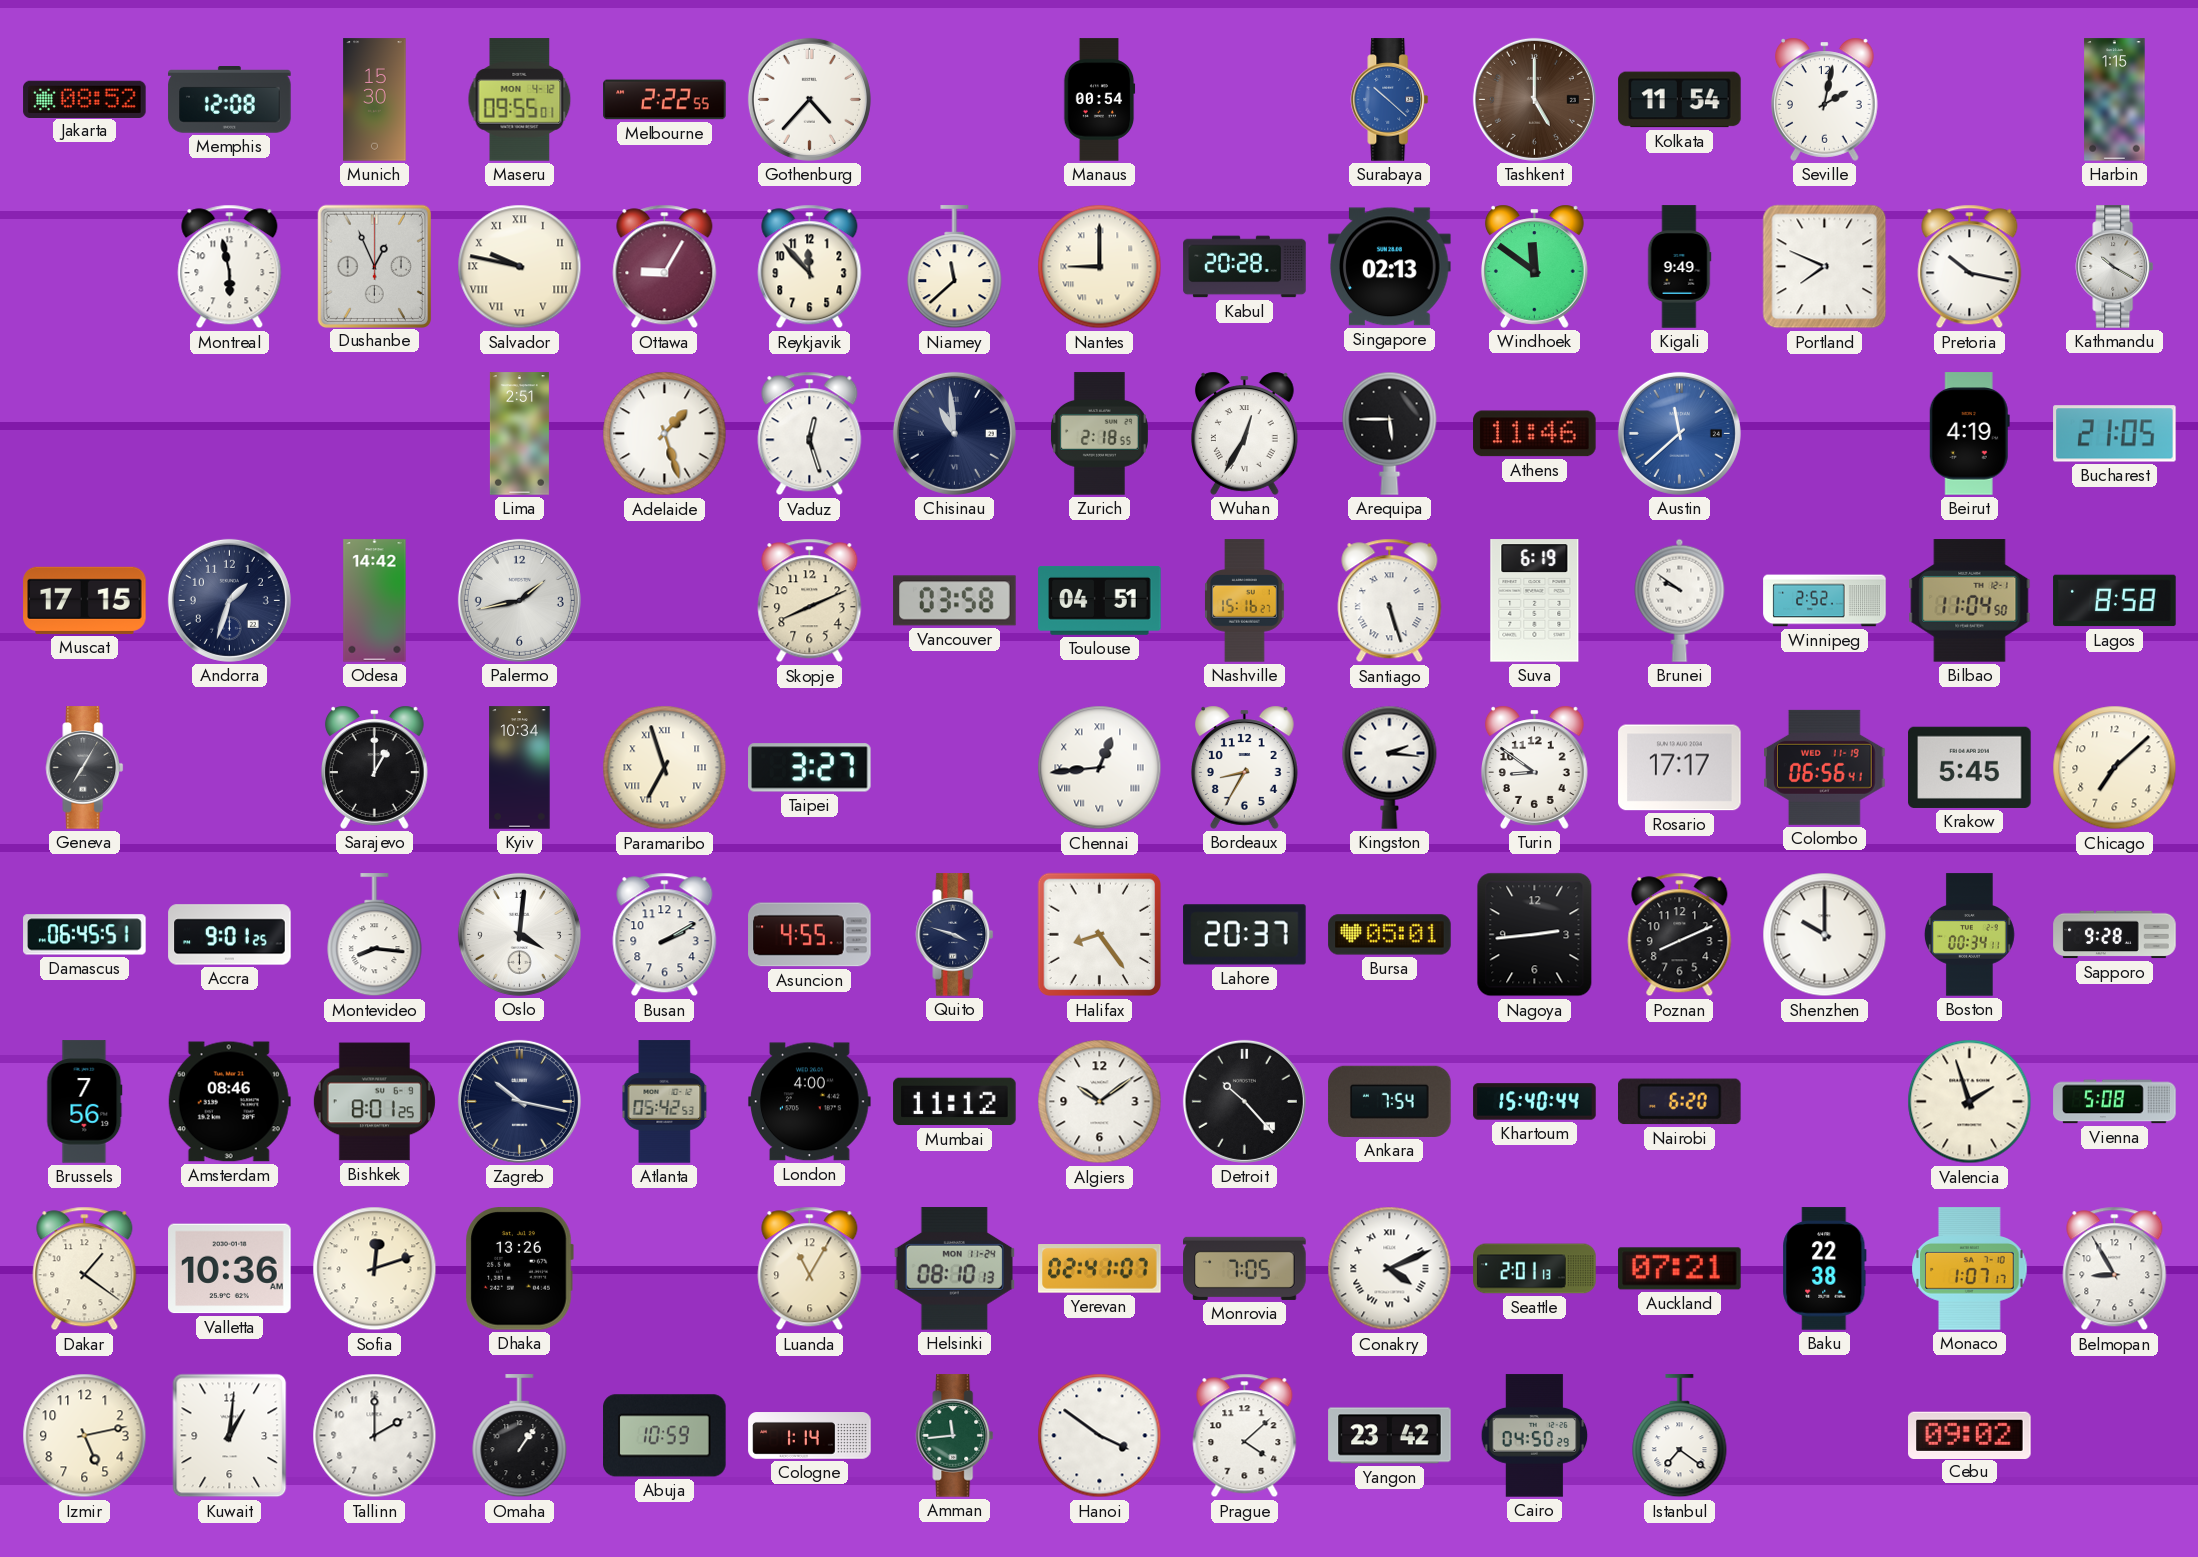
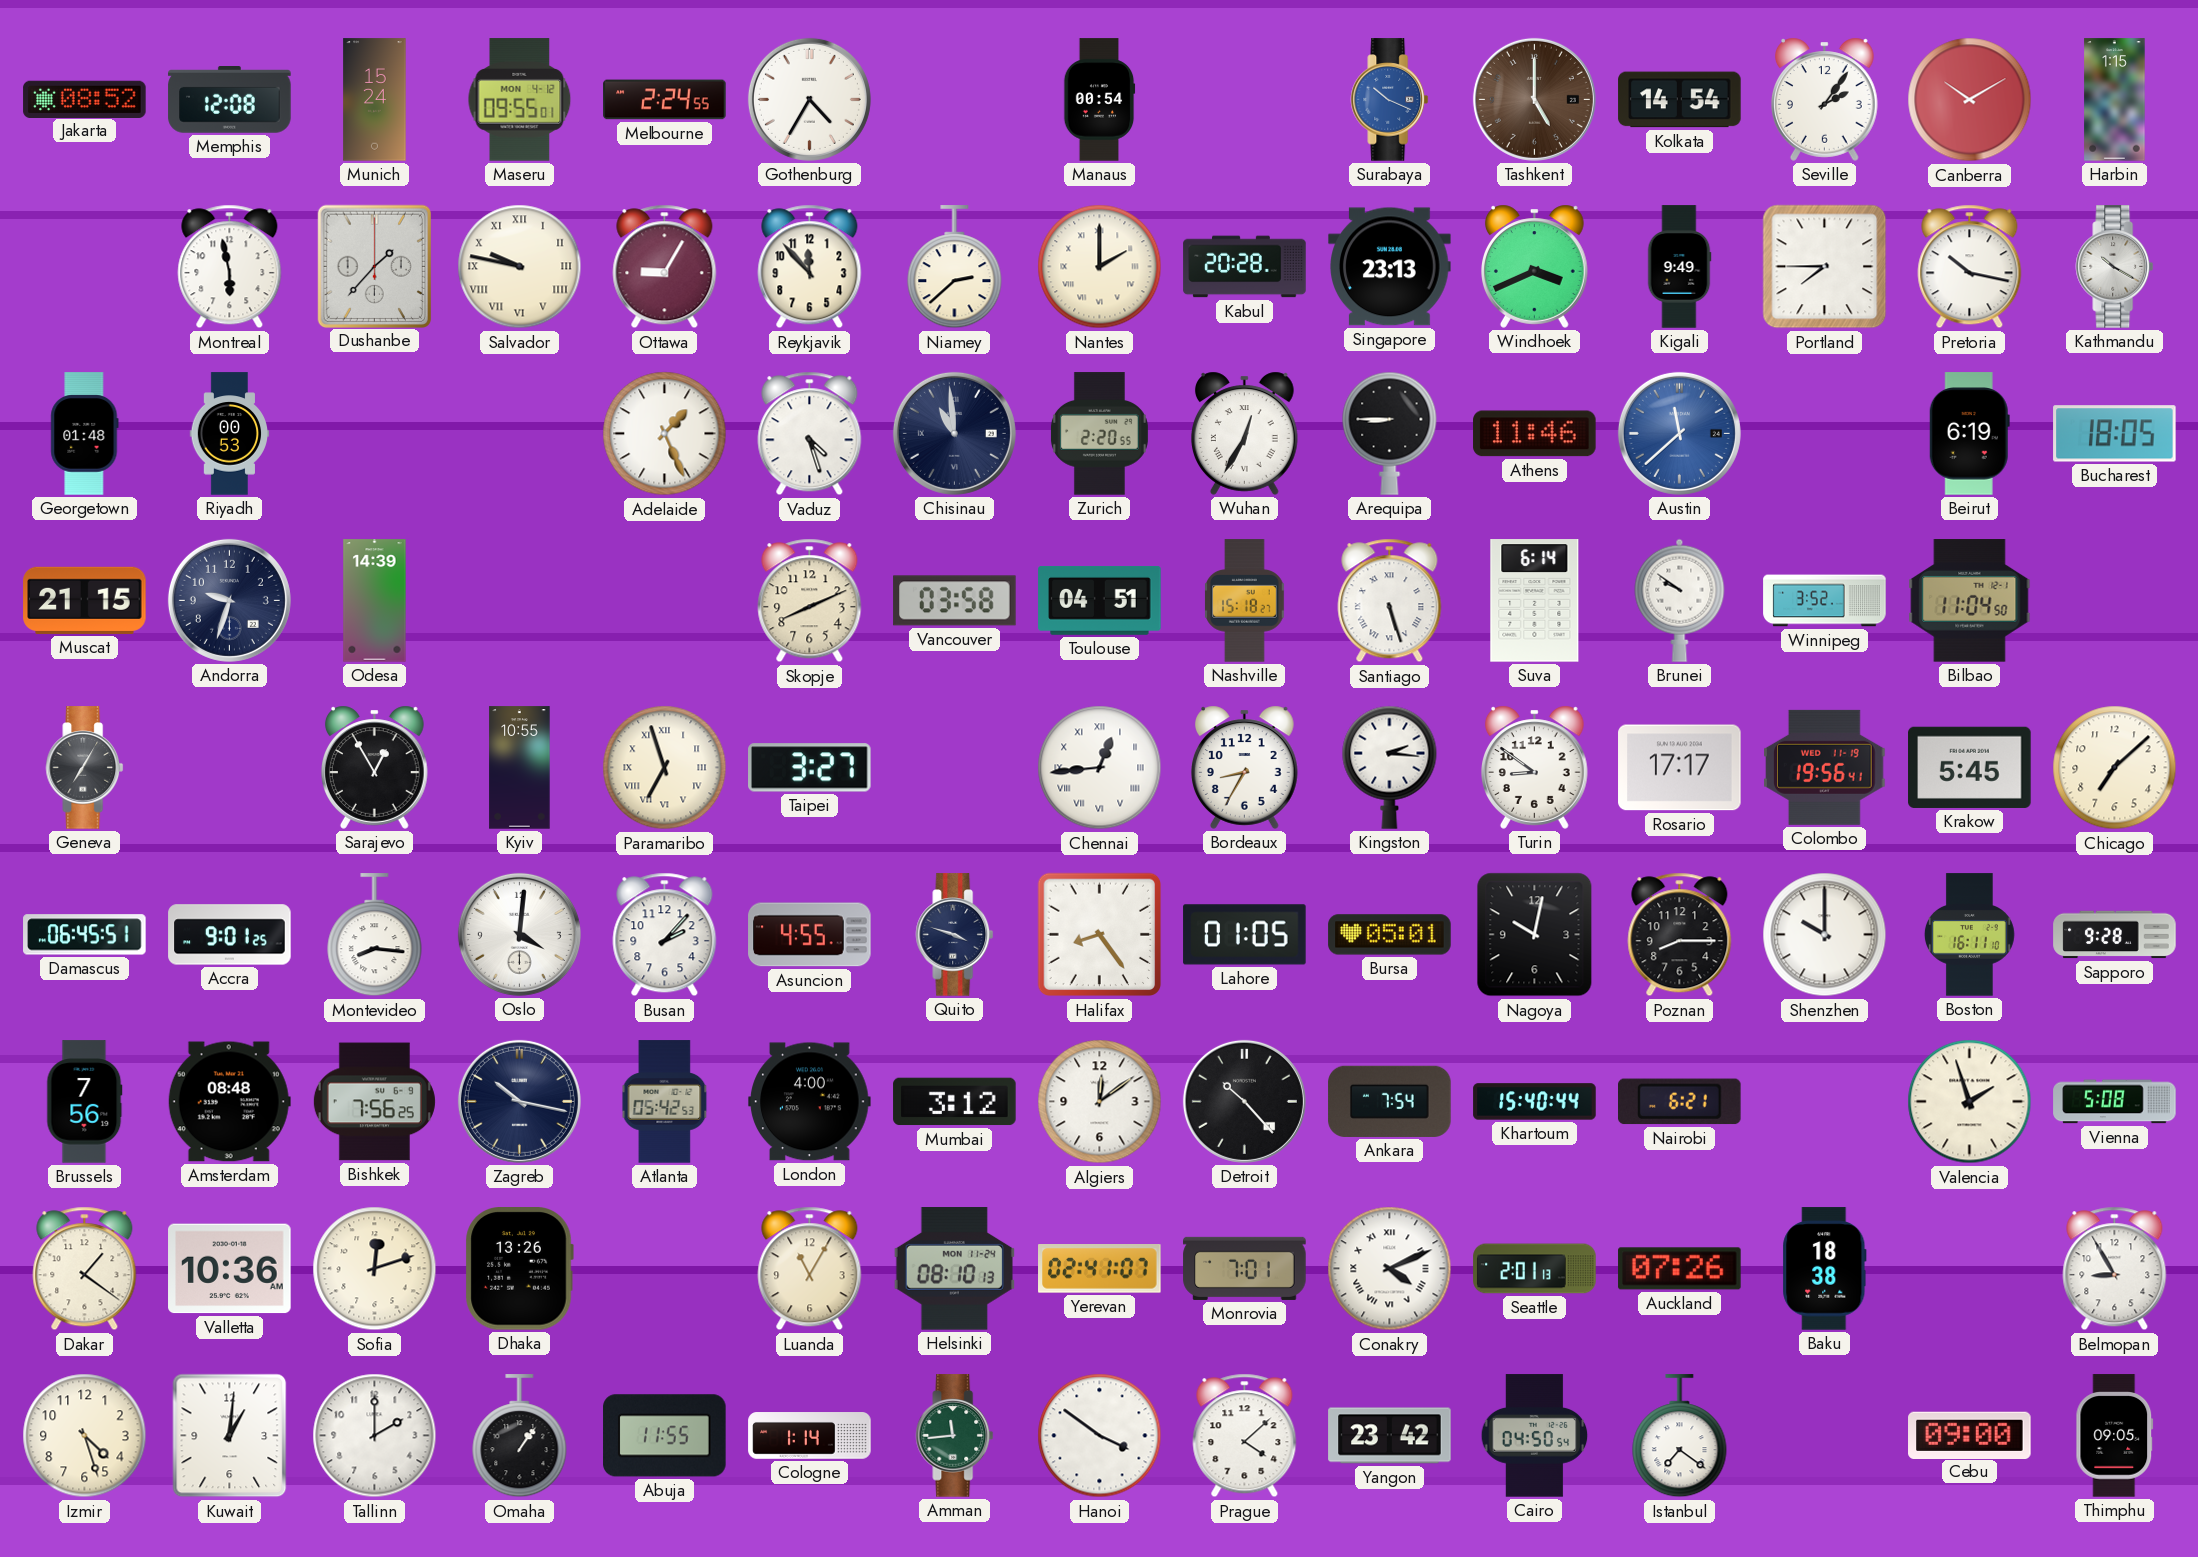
Munich: 15:30 -> 15:24 (375, 100)
Melbourne: 2:22 -> 2:24 (665, 100)
Gothenburg: 4:37 -> 4:35 (809, 99)
Surabaya: 10:22 -> 10:19 (1390, 100)
Kolkata: 11:54 -> 14:54 (1680, 100)
Seville: 2:02 -> 2:06 (1825, 99)
Canberra: none -> 10:10 (1970, 100)
Dushanbe: 12:56 -> 1:37 (374, 266)
Niamey: 11:38 -> 2:38 (955, 267)
Nantes: 9:00 -> 2:00 (1100, 267)
Singapore: 02:13 -> 23:13 (1390, 267)
Windhoek: 11:51 -> 3:41 (1535, 266)
Portland: 7:49 -> 7:45 (1825, 267)
Georgetown: none -> 01:48 (85, 434)
Riyadh: none -> 00:53 (230, 434)
Lima: 2:51 -> none (519, 434)
Adelaide: 1:27 -> 1:26 (665, 434)
Vaduz: 12:27 -> 4:27 (810, 434)
Zurich: 2:18 -> 2:20 (1099, 434)
Arequipa: 5:45 -> 8:45 (1390, 433)
Beirut: 4:19 -> 6:19 (1969, 434)
Bucharest: 21:05 -> 18:05 (2115, 434)
Muscat: 17:15 -> 21:15 (85, 600)
Andorra: 1:33 -> 9:33 (229, 600)
Odesa: 14:42 -> 14:39 (375, 601)
Palermo: 1:43 -> none (519, 600)
Nashville: 15:16 -> 15:18 (1245, 601)
Suva: 6:19 -> 6:14 (1535, 601)
Winnipeg: 2:52 -> 3:52 (1825, 601)
Lagos: 8:58 -> none (2115, 601)
Sarajevo: 1:00 -> 12:55 (375, 767)
Kyiv: 10:34 -> 10:55 (520, 768)
Colombo: 06:56 -> 19:56 (1825, 767)
Busan: 2:10 -> 2:07 (665, 935)
Lahore: 20:37 -> 01:05 (1245, 935)
Nagoya: 2:44 -> 10:02 (1535, 935)
Poznan: 8:11 -> 8:15 (1680, 935)
Boston: 00:34 -> 16:11 (1969, 935)
Amsterdam: 08:46 -> 08:48 (229, 1102)
Bishkek: 8:01 -> 7:56 (374, 1102)
Mumbai: 11:12 -> 3:12 (955, 1102)
Algiers: 10:09 -> 12:09 (1100, 1102)
Nairobi: 6:20 -> 6:21 (1680, 1102)
Monrovia: 7:05 -> 7:01 (1245, 1268)
Auckland: 07:21 -> 07:26 (1680, 1269)
Baku: 22:38 -> 18:38 (1825, 1269)
Monaco: 1:07 -> none (1970, 1269)
Izmir: 5:13 -> 4:27 (85, 1436)
Abuja: 10:59 -> 11:55 (665, 1436)
Cairo: 04:50:29 -> 04:50:54 (1535, 1436)
Cebu: 09:02 -> 09:00 (1970, 1435)
Thimphu: none -> 09:05 (2115, 1436)
